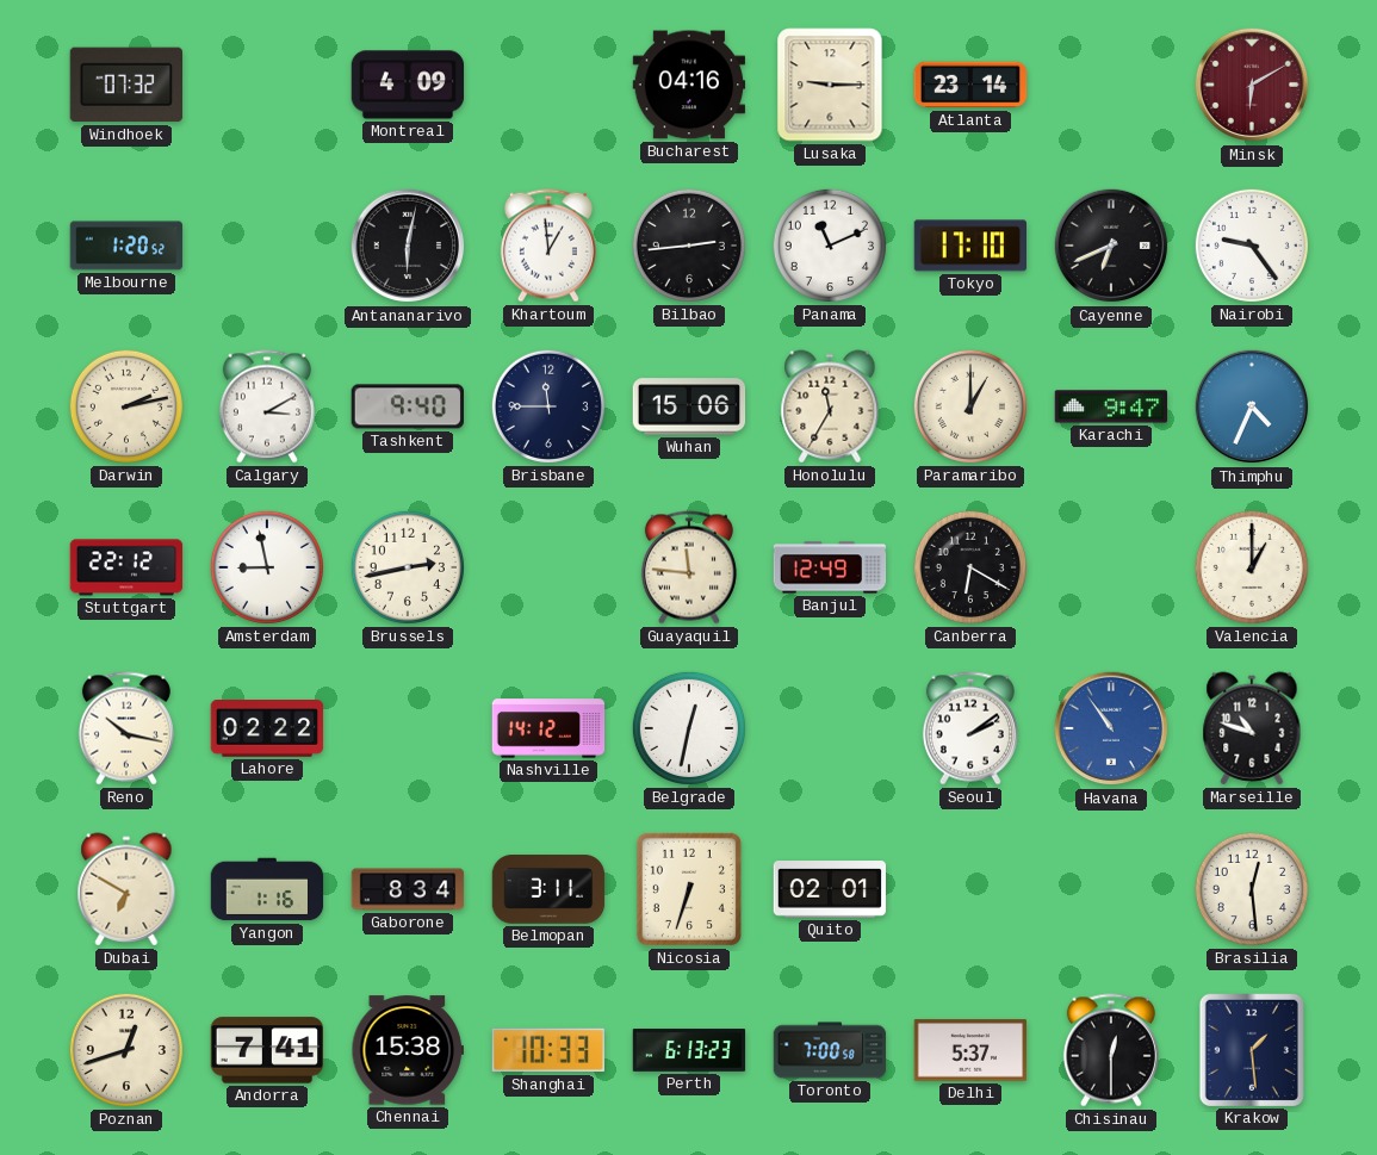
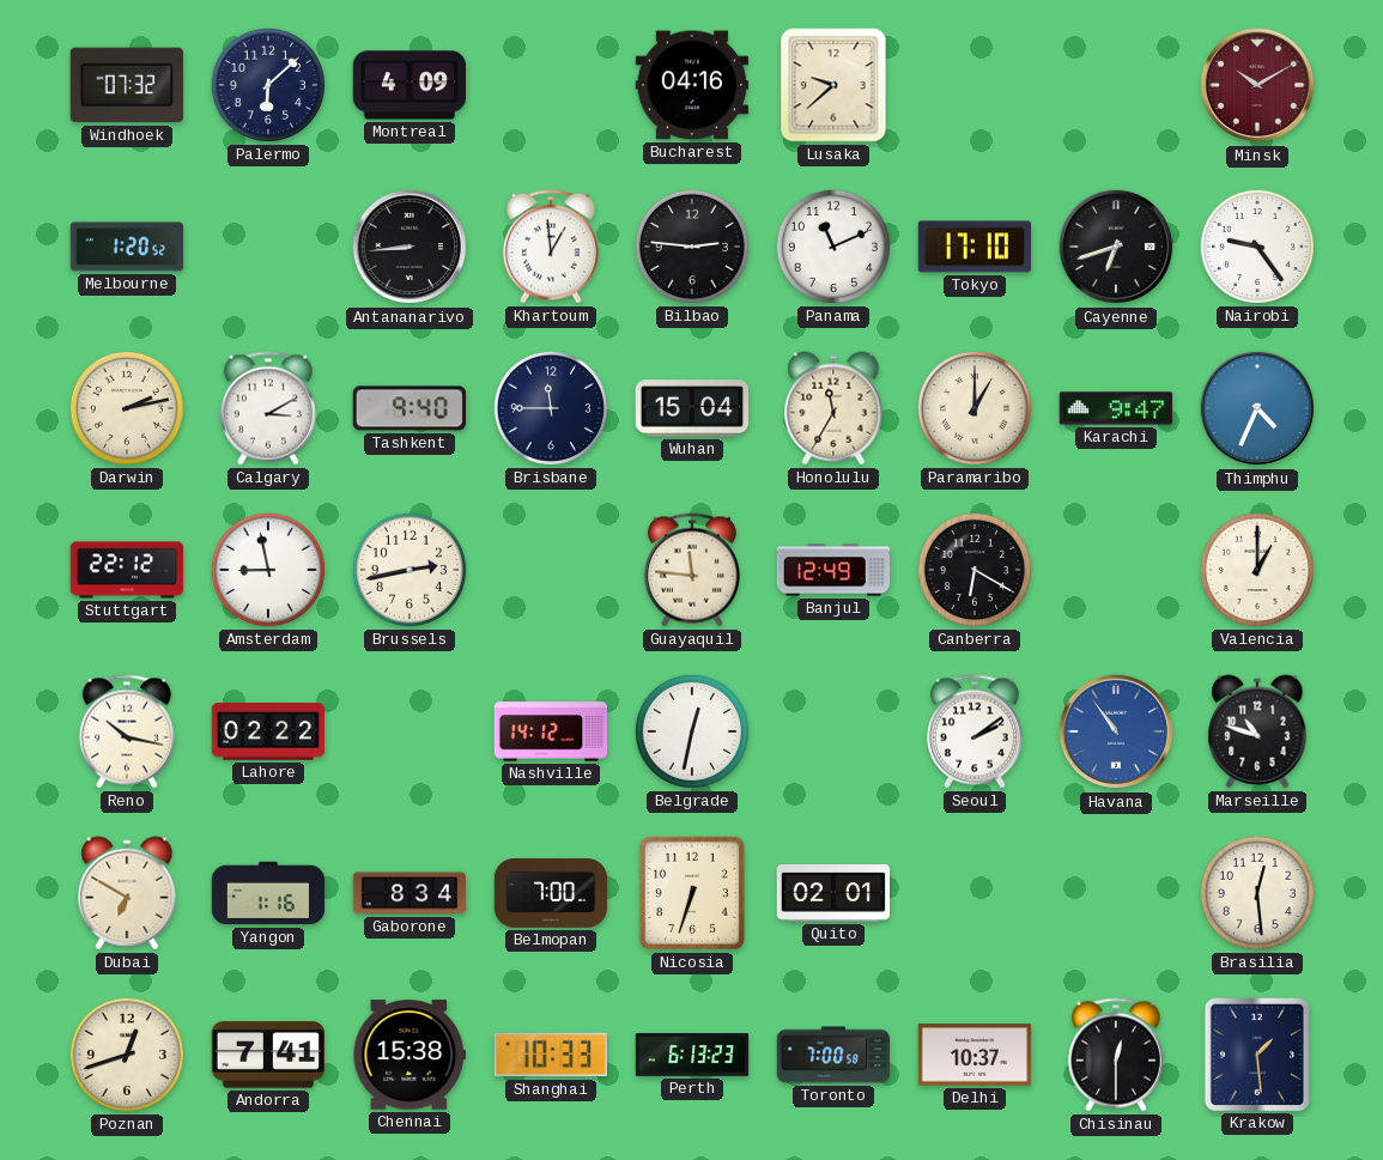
Palermo: none -> 6:08 (268, 85)
Lusaka: 9:15 -> 9:38 (833, 85)
Atlanta: 23:14 -> none (970, 85)
Minsk: 6:10 -> 10:10 (1257, 85)
Antananarivo: 6:02 -> 8:44 (410, 247)
Bilbao: 2:44 -> 2:46 (692, 247)
Cayenne: 6:41 -> 6:42 (1116, 247)
Wuhan: 15:06 -> 15:04 (692, 408)
Belmopan: 3:11 -> 7:00 (551, 893)
Delhi: 5:37 -> 10:37 (975, 1055)
